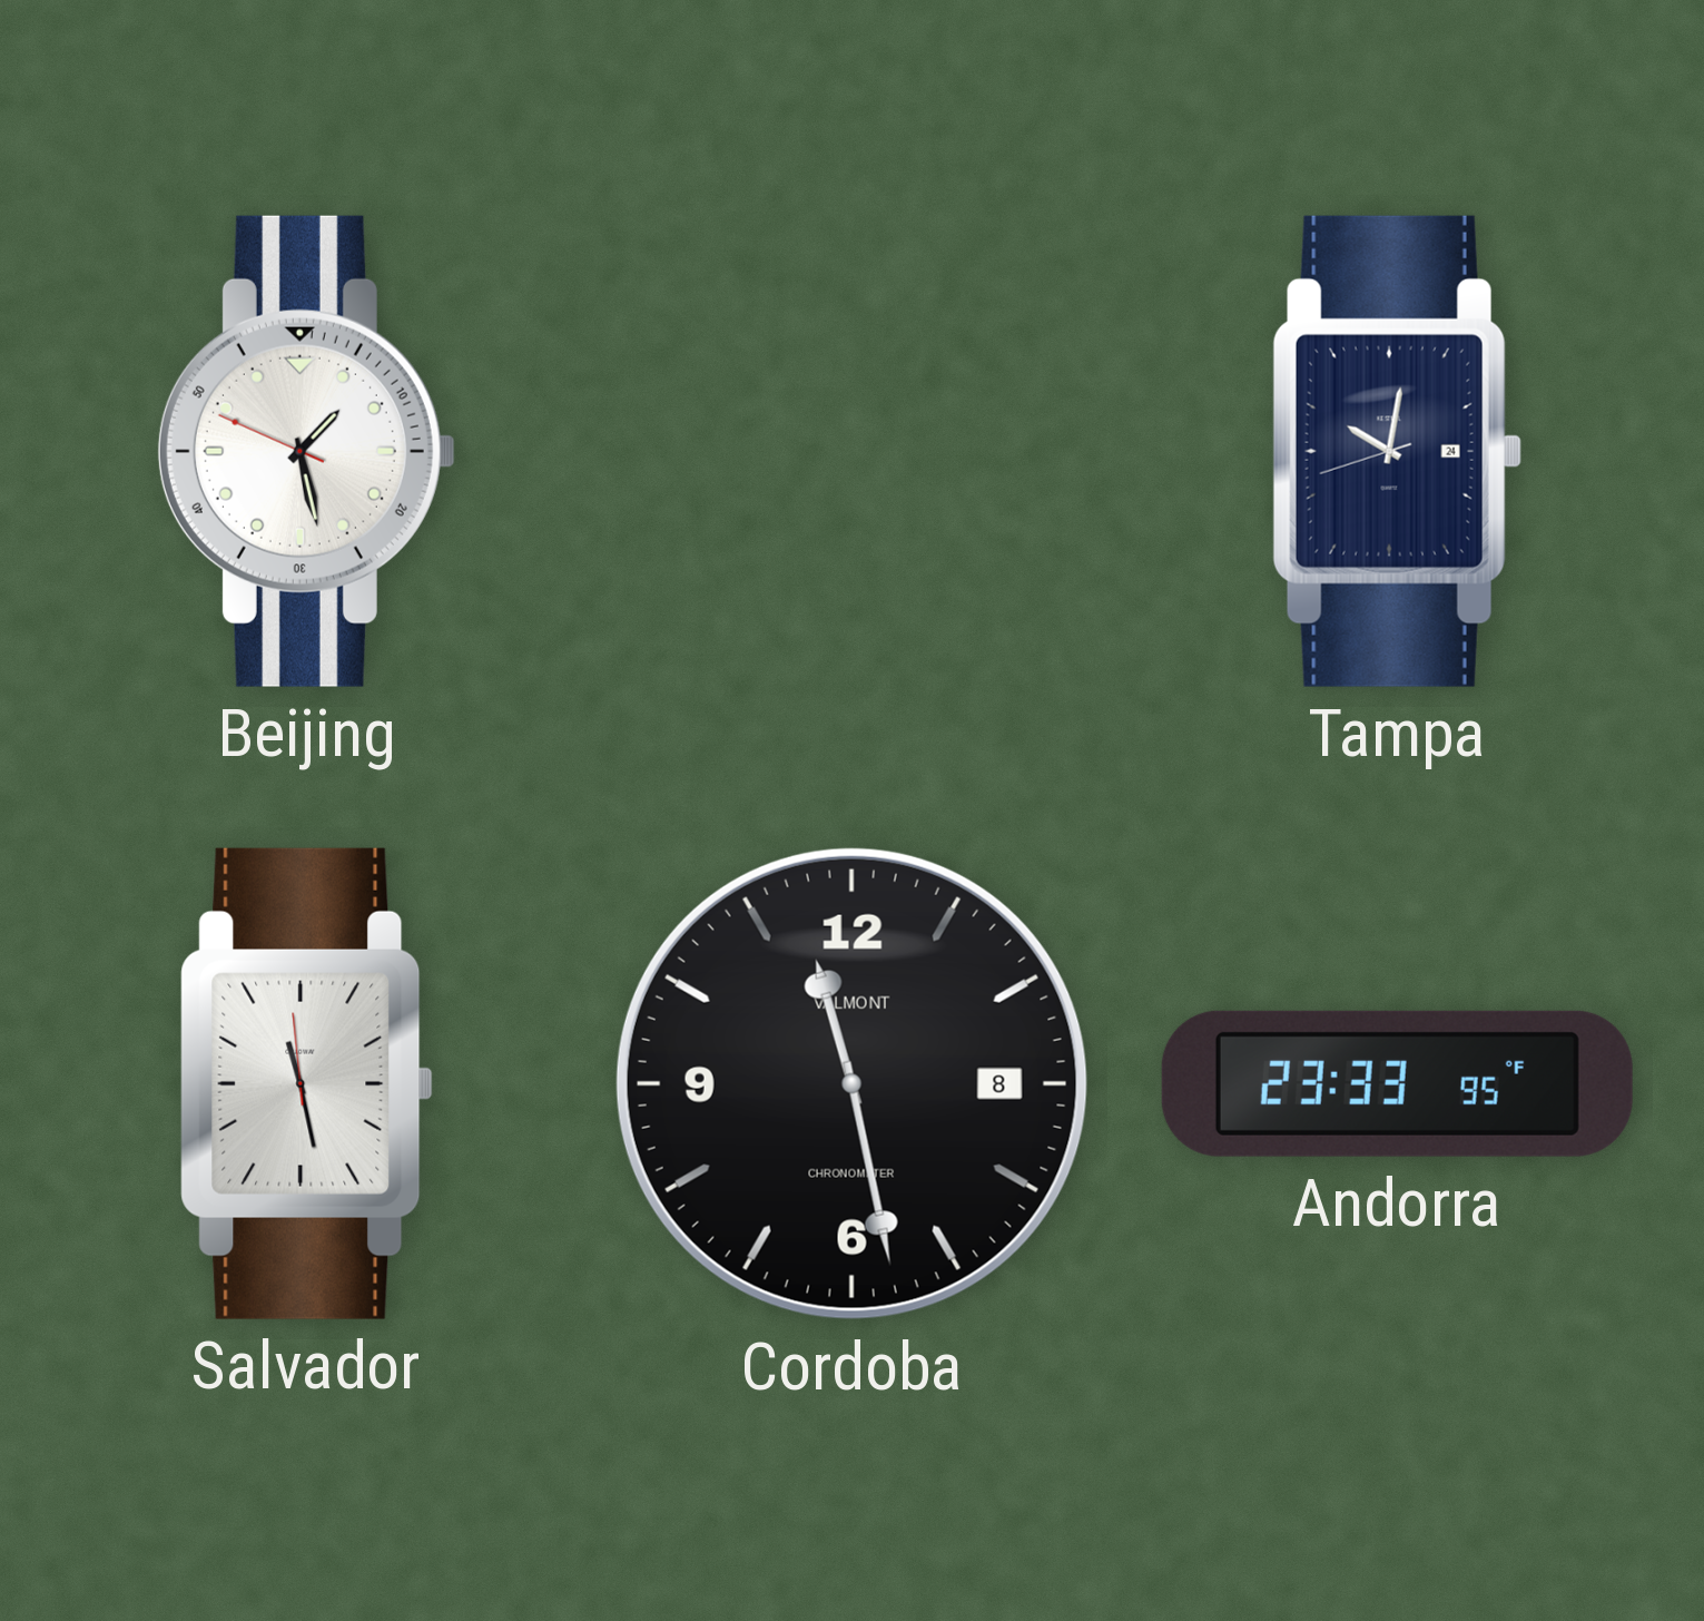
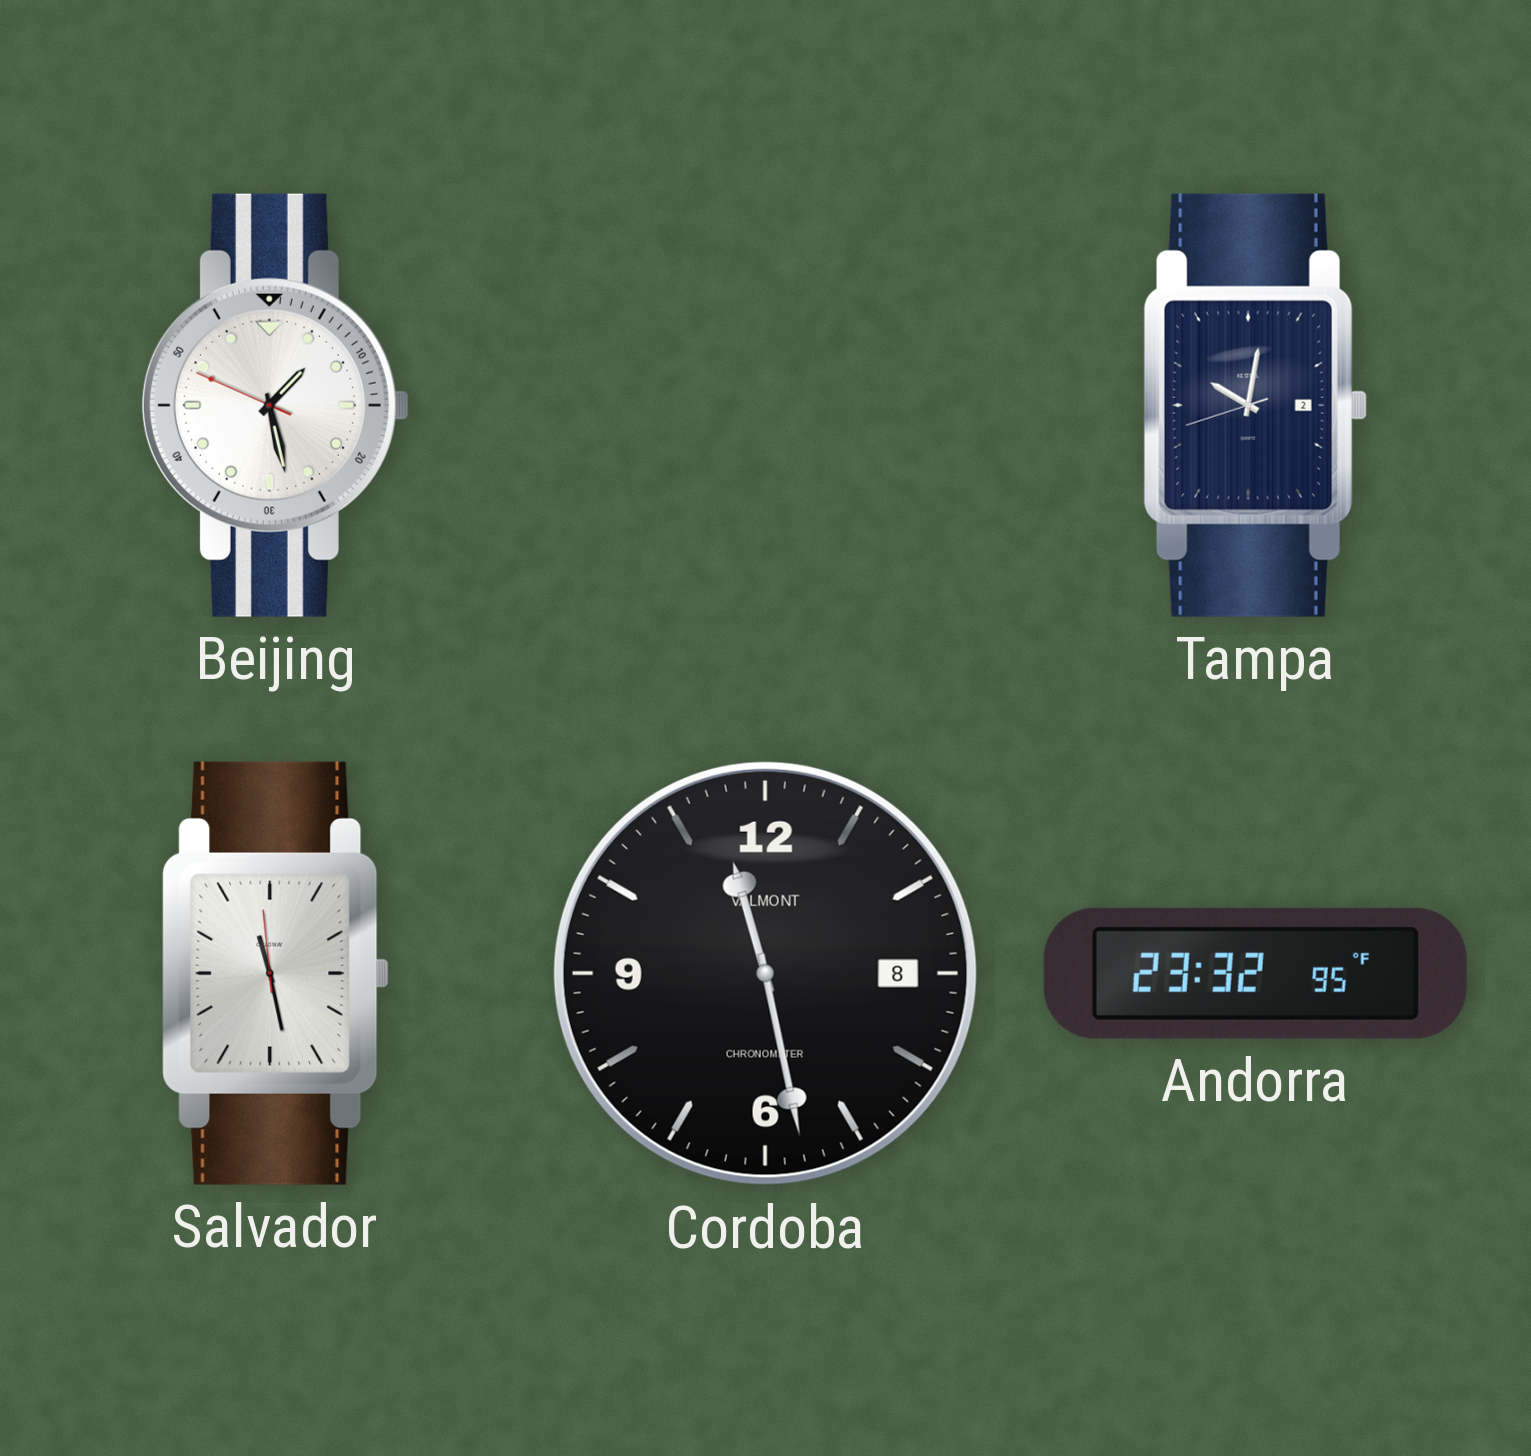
Tampa date: 24 -> 2 (1255, 405)
Andorra: 23:33 -> 23:32 (1255, 973)
